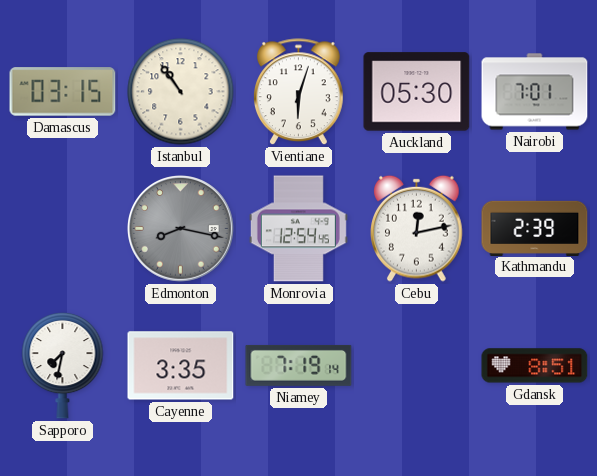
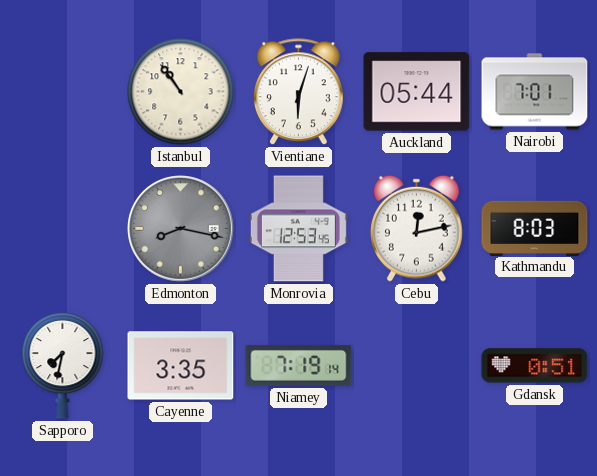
Damascus: 03:15 -> none (63, 92)
Auckland: 05:30 -> 05:44 (417, 92)
Monrovia: 12:54 -> 12:53 (298, 229)
Kathmandu: 2:39 -> 8:03 (535, 228)
Gdansk: 8:51 -> 0:51 (535, 366)
